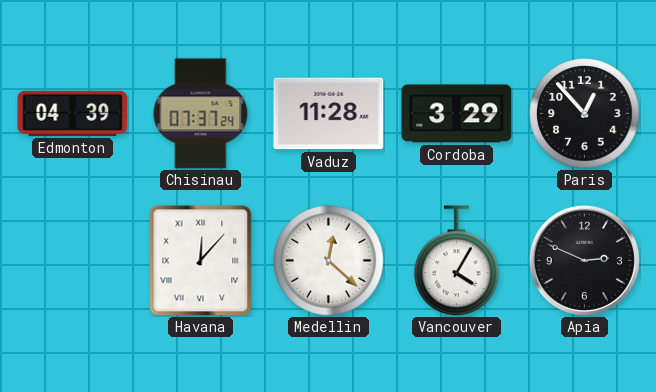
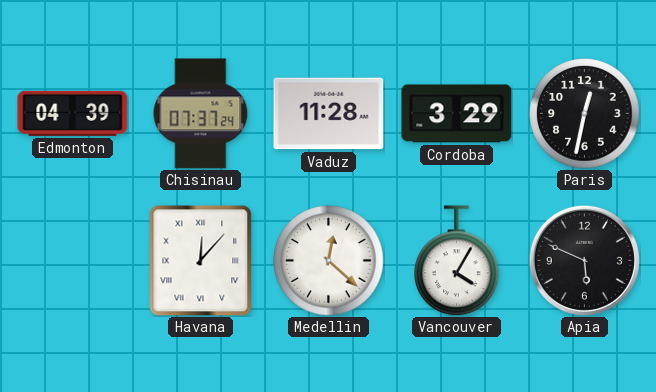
Paris: 12:53 -> 12:32 (585, 114)
Apia: 2:49 -> 5:49 (584, 260)
